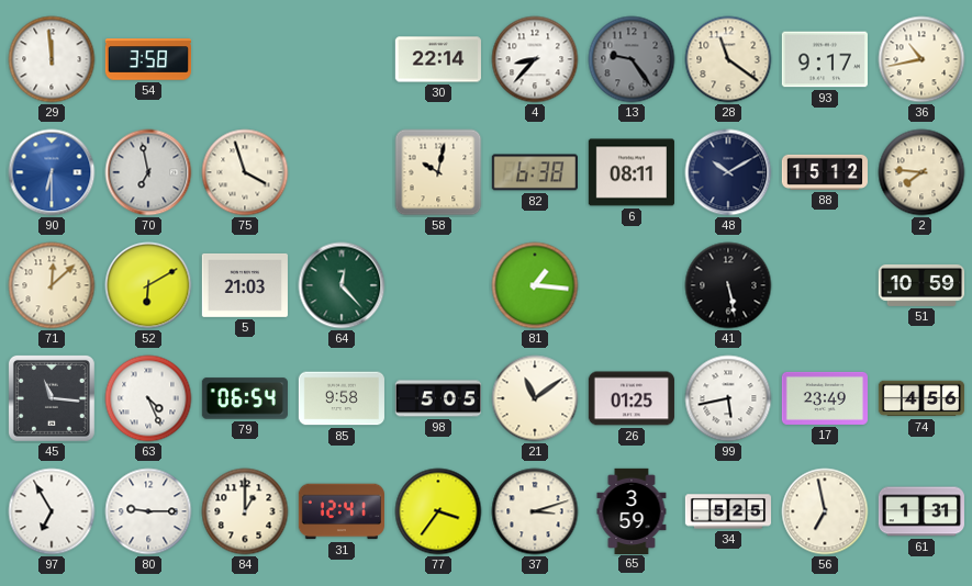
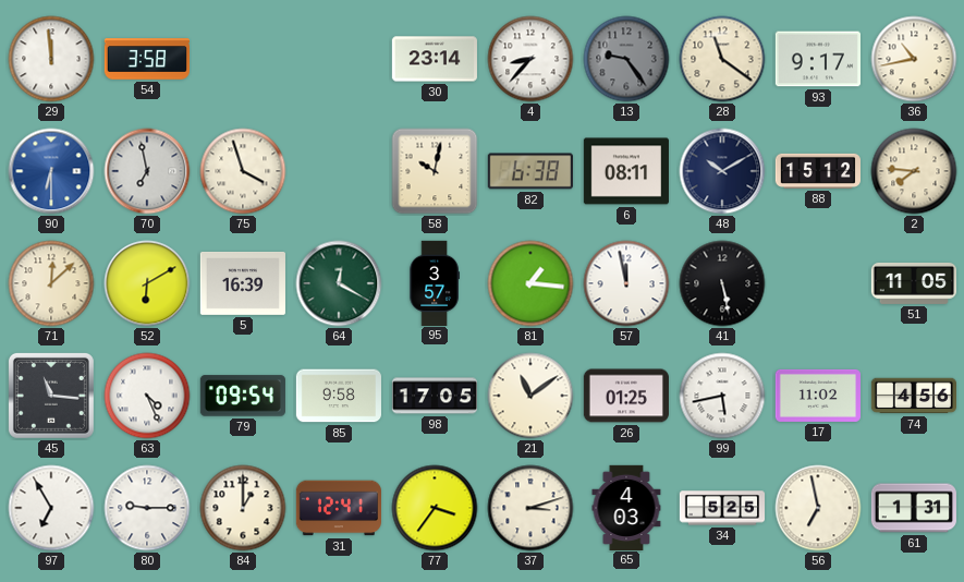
30: 22:14 -> 23:14 (434, 59)
5: 21:03 -> 16:39 (243, 283)
64: 12:23 -> 12:20 (339, 283)
95: none -> 3:57 (435, 282)
57: none -> 11:58 (626, 283)
51: 10:59 -> 11:05 (913, 283)
79: 06:54 -> 09:54 (243, 396)
98: 5:05 -> 17:05 (434, 396)
17: 23:49 -> 11:02 (817, 396)
65: 3:59 -> 4:03 (626, 507)
